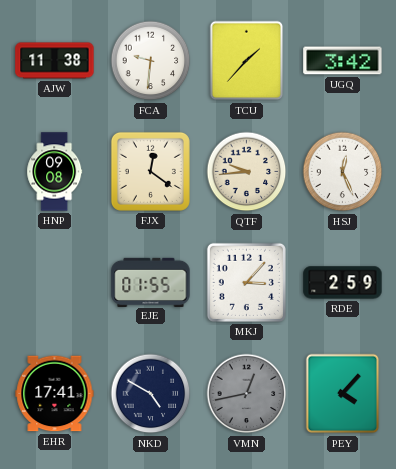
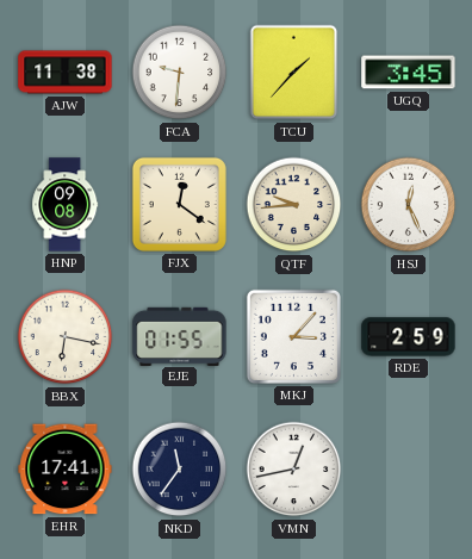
UGQ: 3:42 -> 3:45 (409, 73)
BBX: none -> 6:17 (66, 337)
NKD: 4:50 -> 11:36 (180, 470)
VMN dial: grey -> white (294, 470)
PEY: 4:07 -> none (343, 394)
